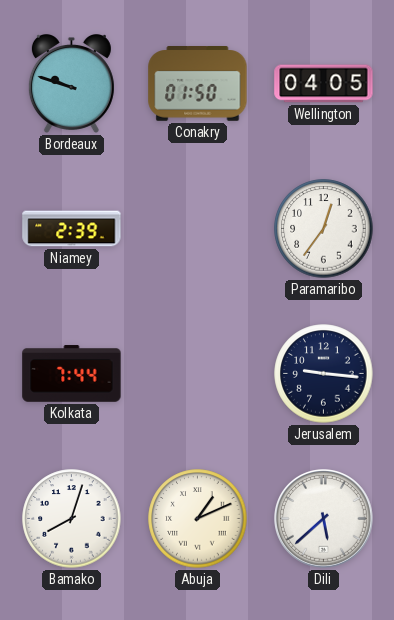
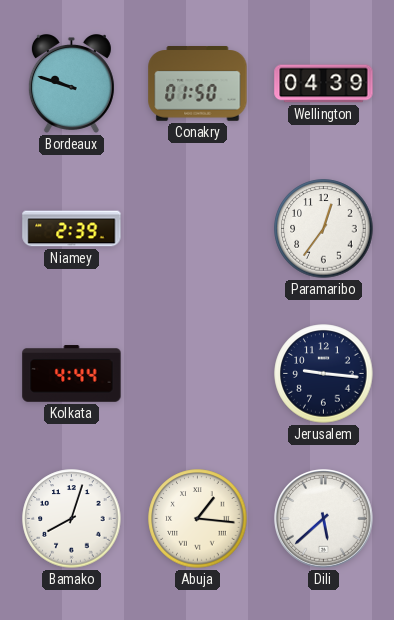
Wellington: 04:05 -> 04:39 (324, 84)
Kolkata: 7:44 -> 4:44 (72, 374)
Abuja: 1:11 -> 1:16 (198, 519)
